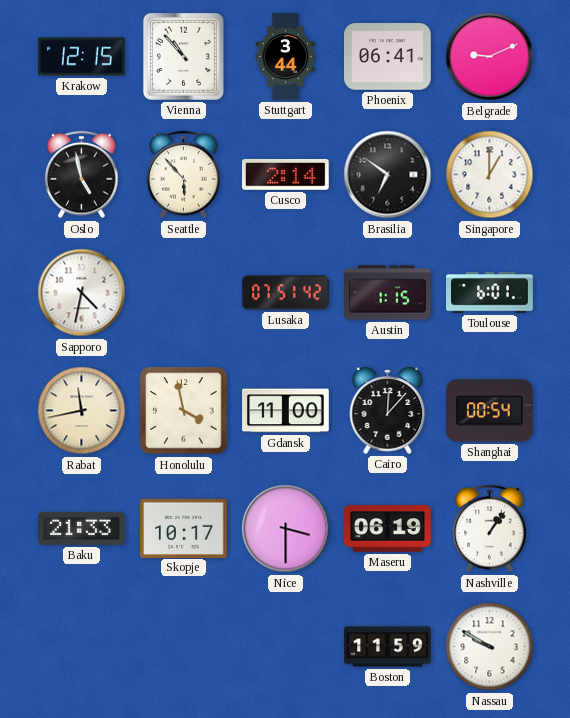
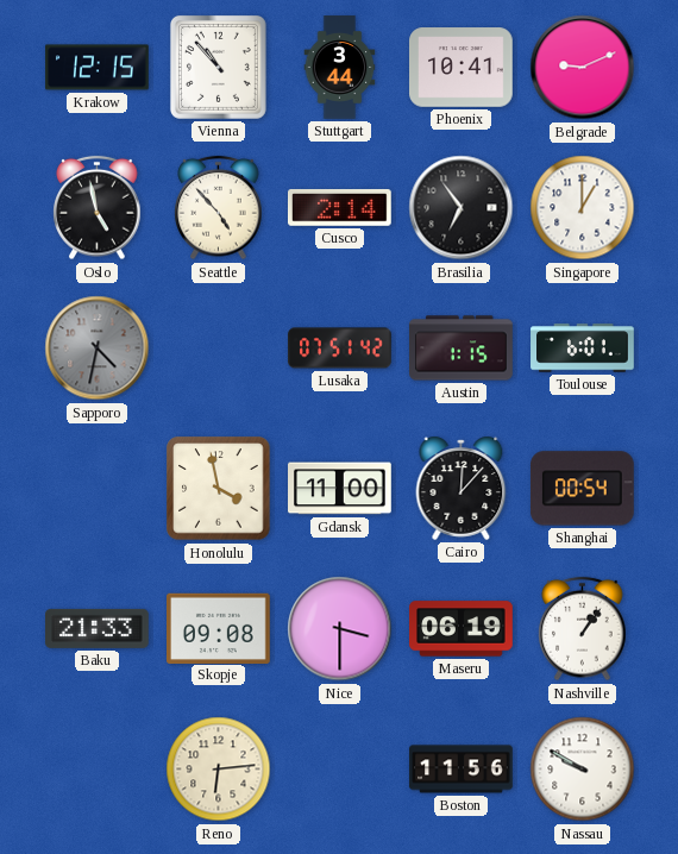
Phoenix: 06:41 -> 10:41 (462, 68)
Seattle: 5:53 -> 4:53 (219, 208)
Brasilia: 6:51 -> 6:54 (462, 208)
Sapporo dial: white -> grey (98, 348)
Rabat: 11:43 -> none (82, 411)
Skopje: 10:17 -> 09:08 (219, 628)
Reno: none -> 6:14 (219, 770)
Boston: 11:59 -> 11:56 (462, 770)
